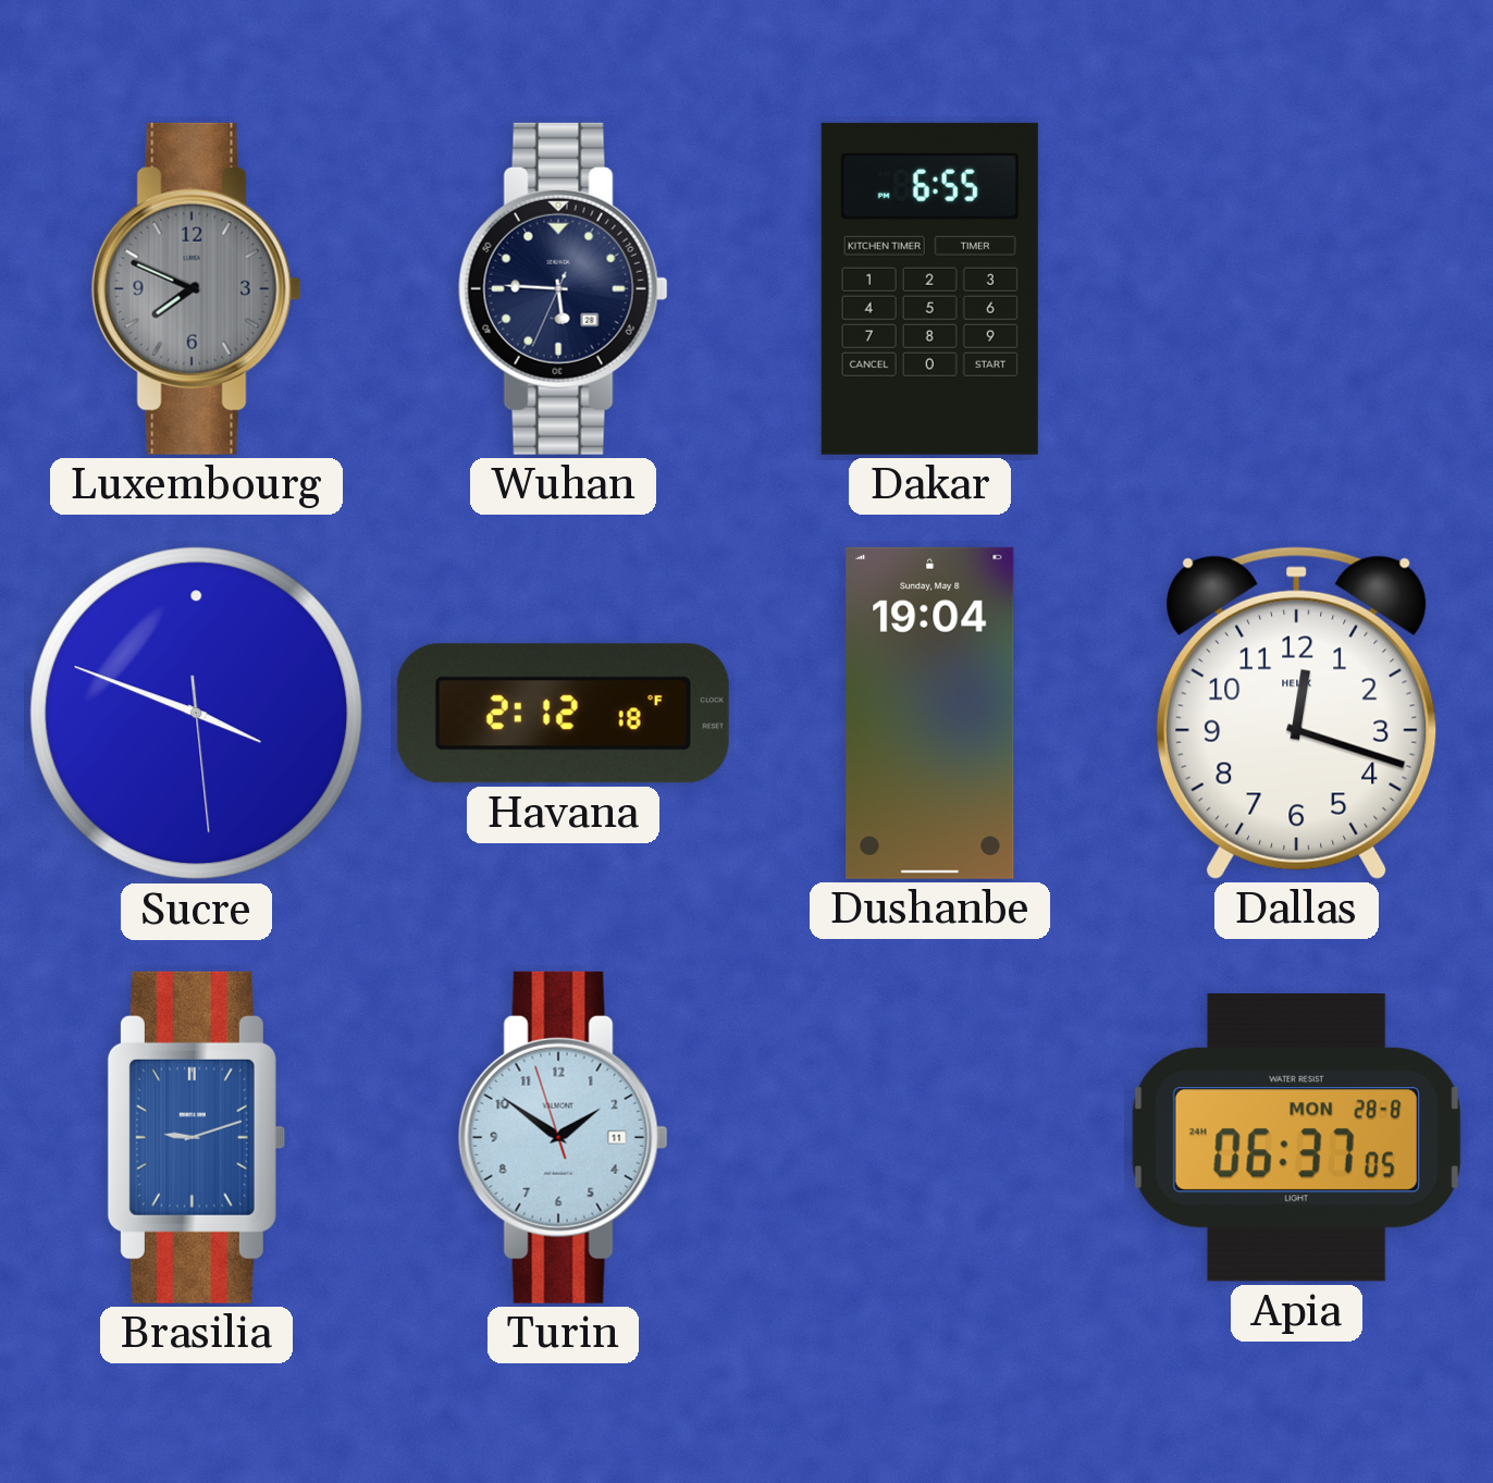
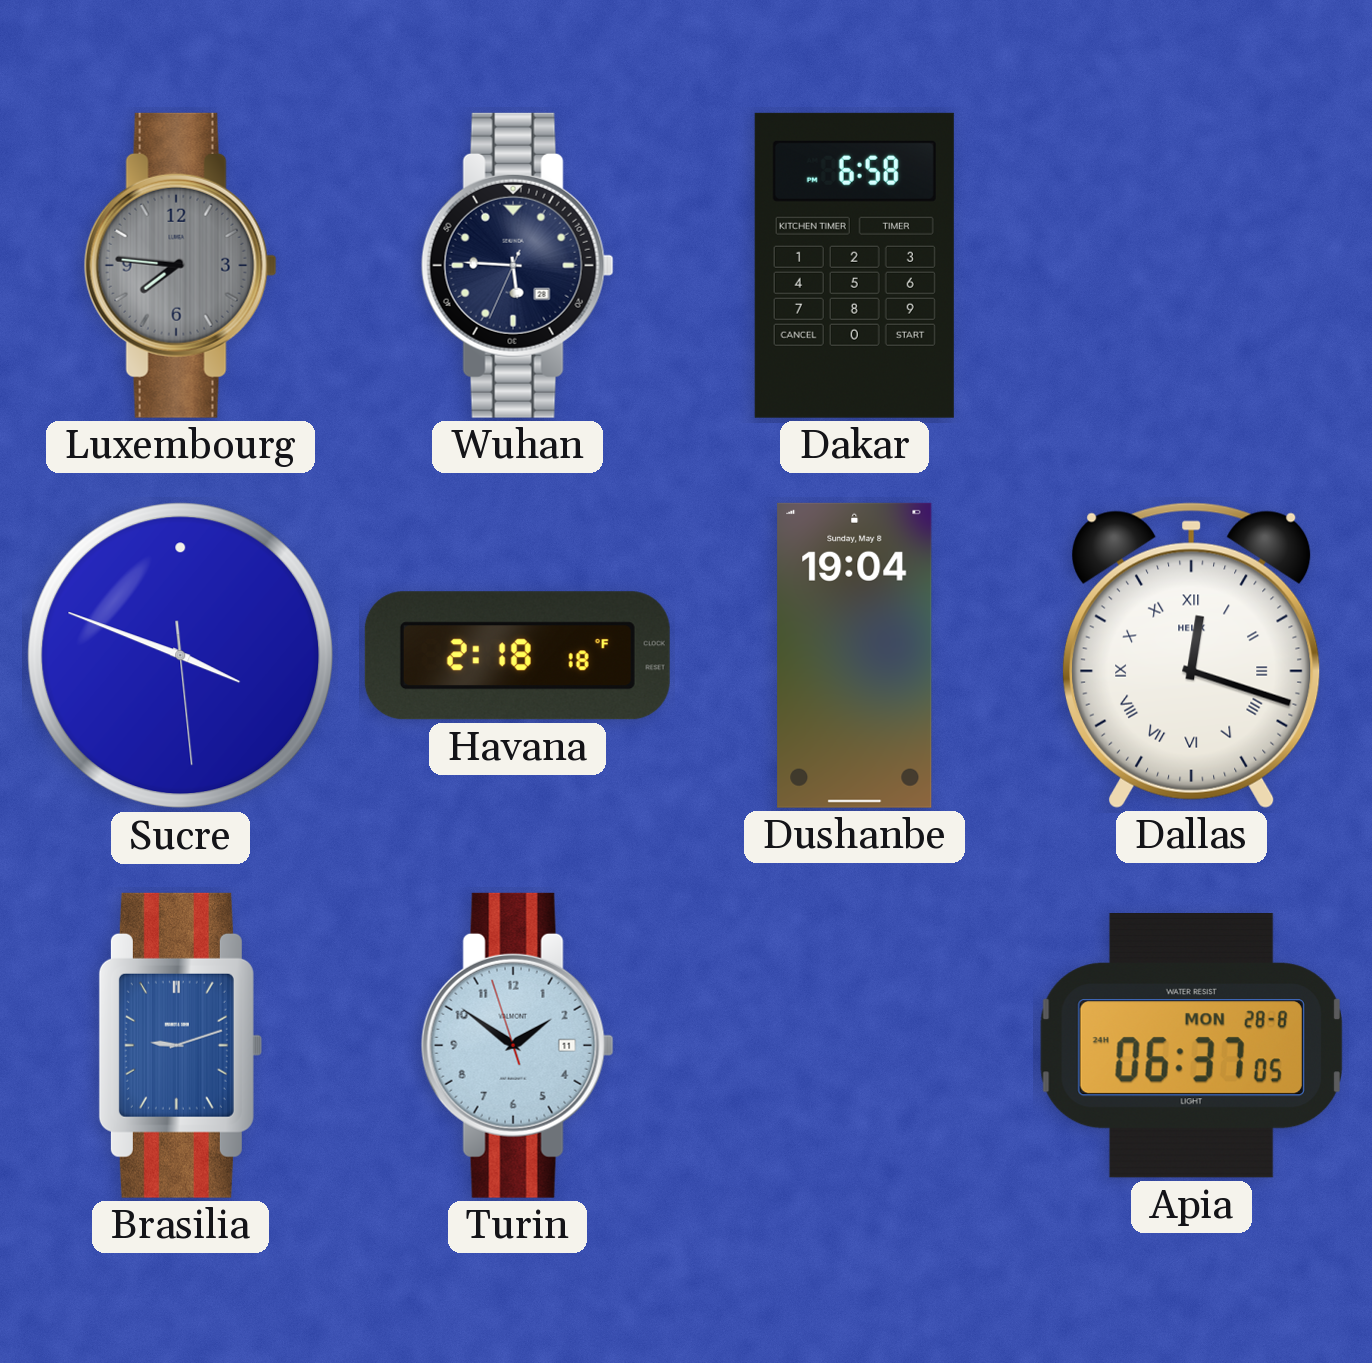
Luxembourg: 7:49 -> 7:46 (180, 265)
Dakar: 6:55 -> 6:58 (854, 265)
Havana: 2:12 -> 2:18 (517, 656)
Dallas numerals: Arabic -> Roman (1192, 655)
